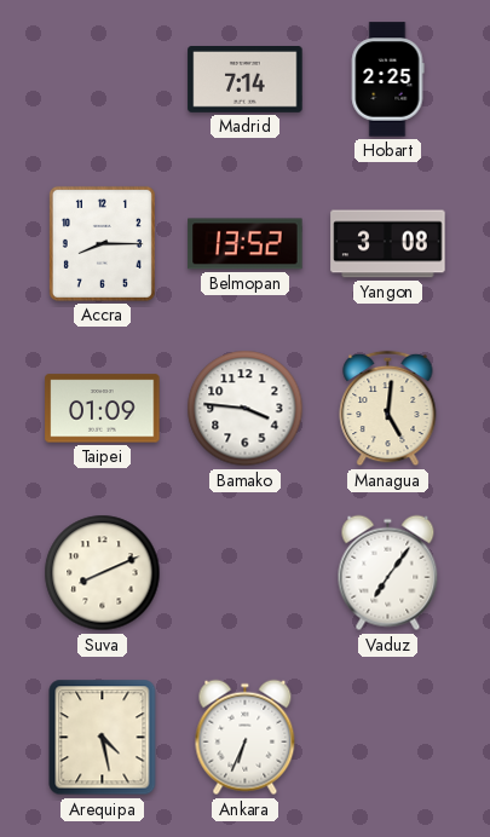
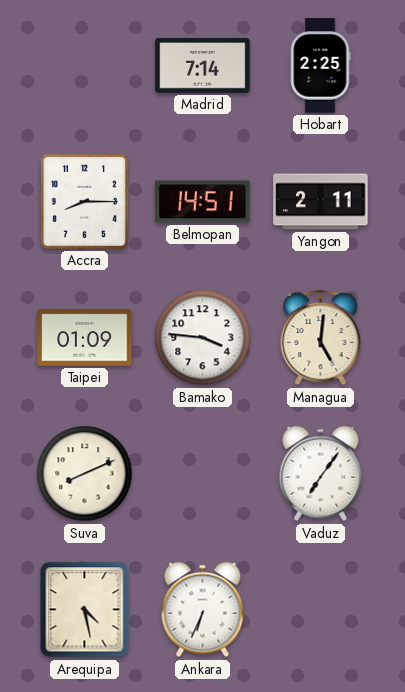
Belmopan: 13:52 -> 14:51 (203, 202)
Yangon: 3:08 -> 2:11 (321, 202)
